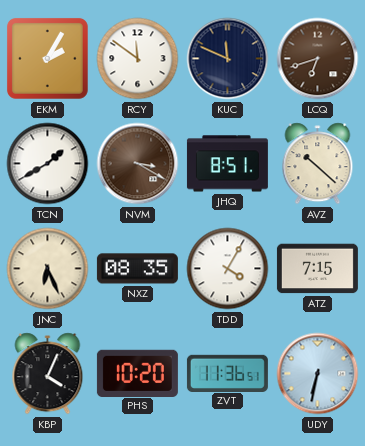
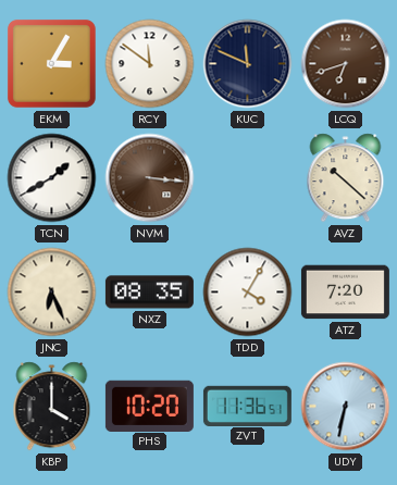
EKM: 2:05 -> 3:05 (51, 63)
NVM: 3:20 -> 3:16 (150, 178)
JHQ: 8:51 -> none (227, 164)
ATZ: 7:15 -> 7:20 (345, 293)
KBP: 4:04 -> 4:00 (52, 407)
